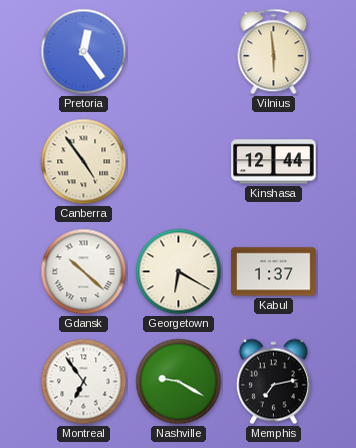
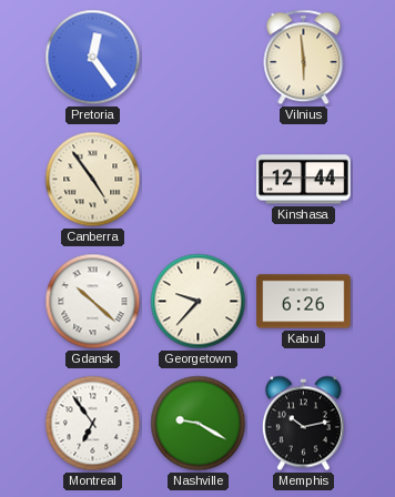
Georgetown: 6:20 -> 9:37 (199, 302)
Kabul: 1:37 -> 6:26 (304, 302)
Memphis: 7:13 -> 10:13 (303, 424)
